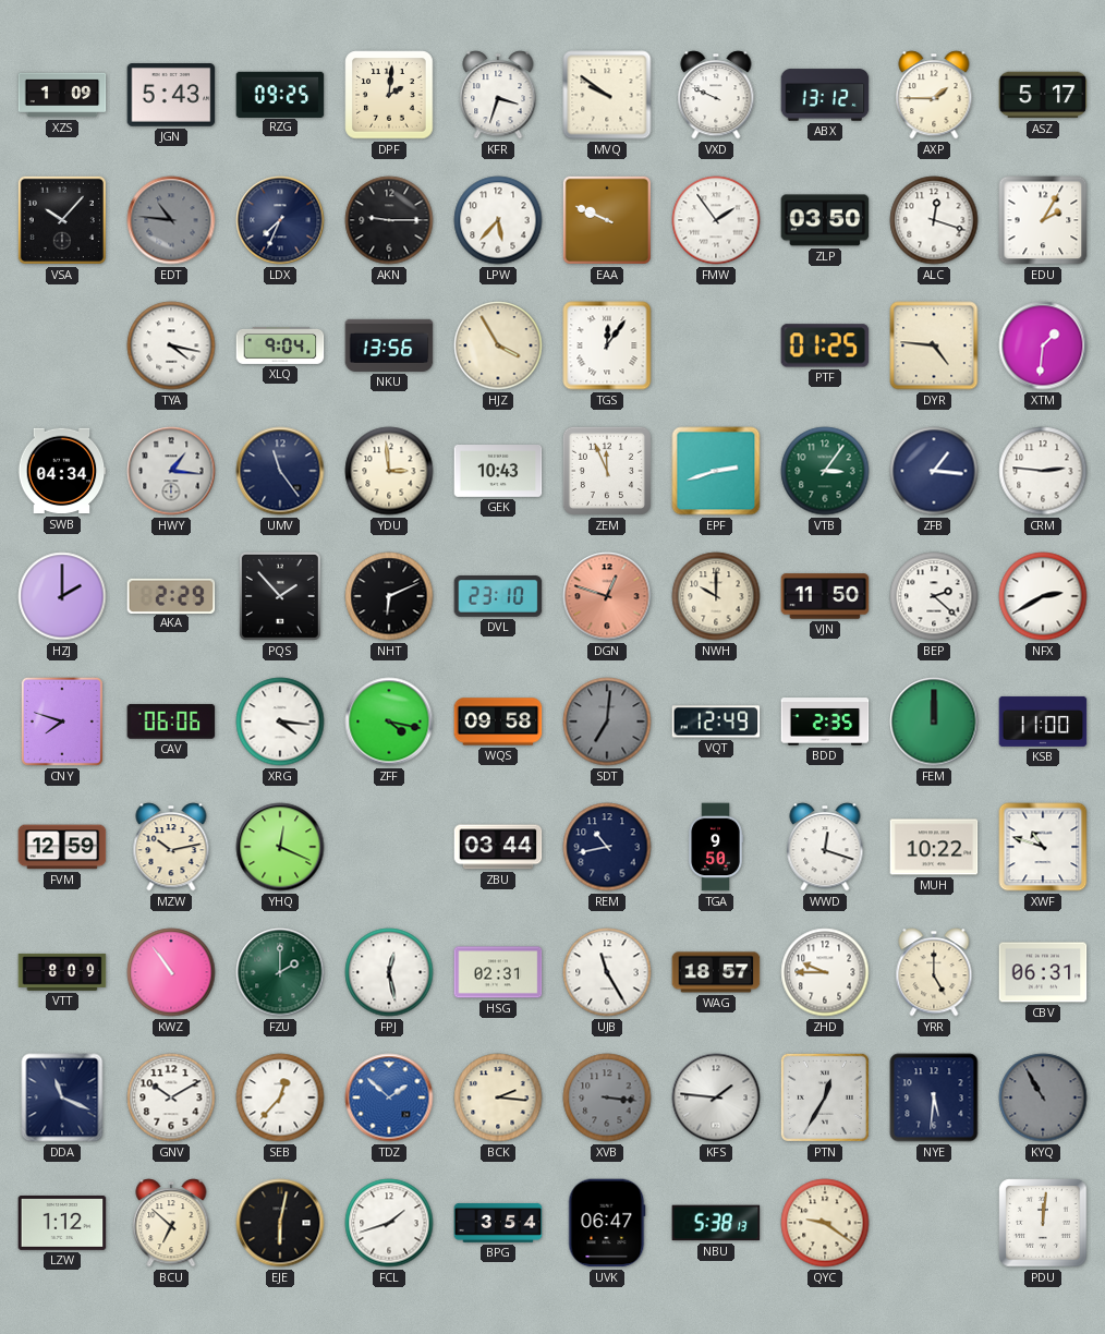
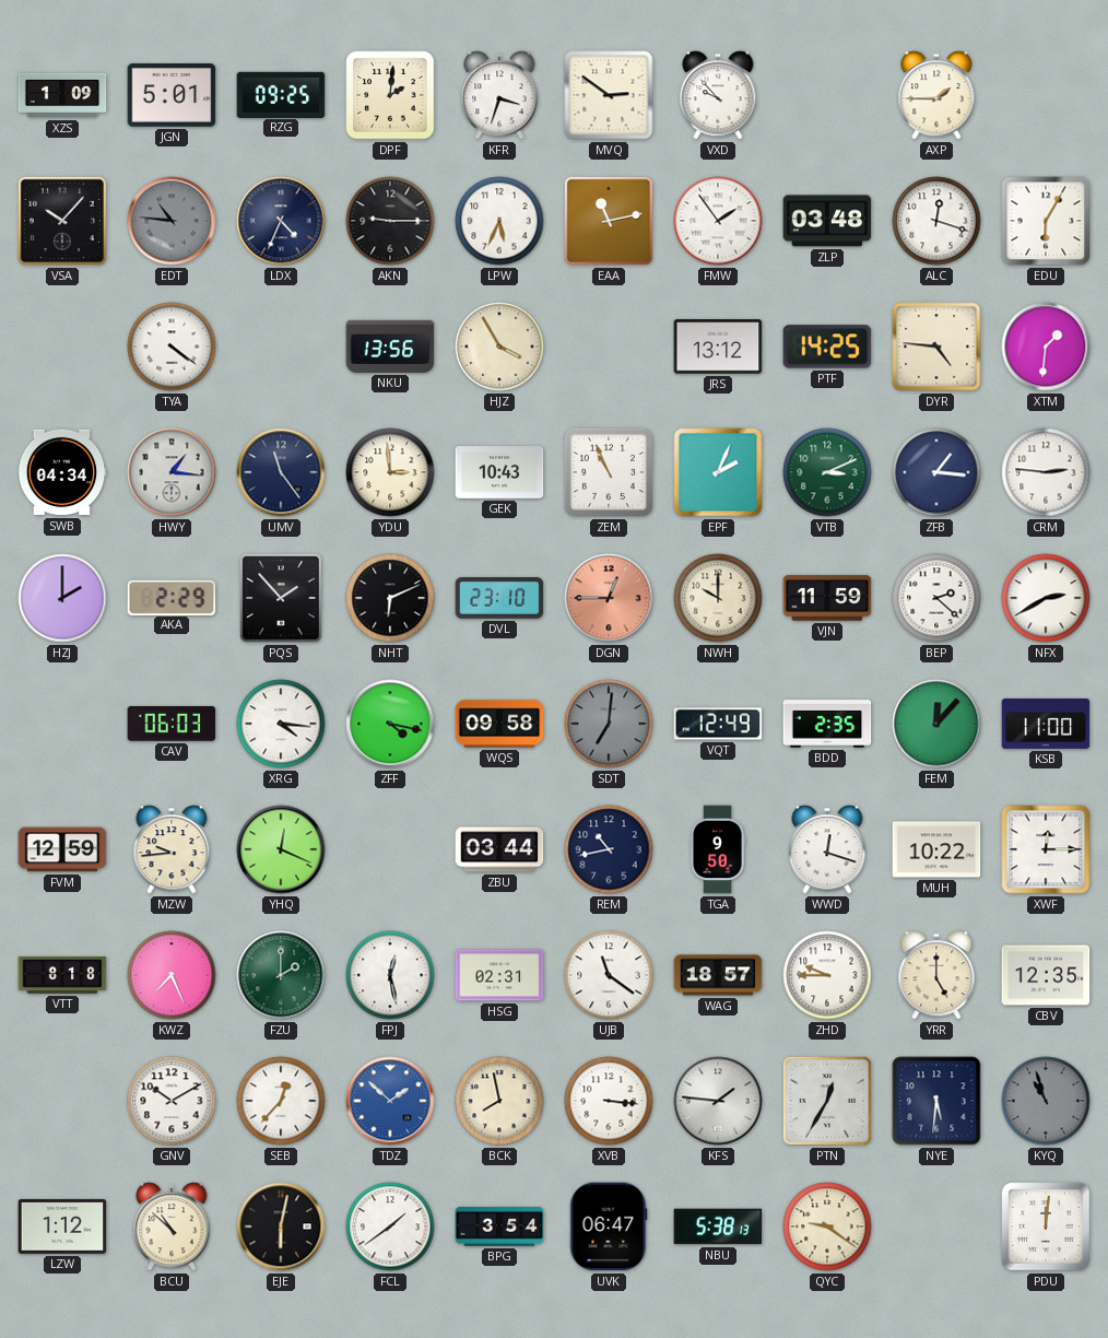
JGN: 5:43 -> 5:01 (172, 95)
MVQ: 9:51 -> 2:51 (609, 95)
VXD: 9:49 -> 9:53 (718, 95)
ABX: 13:12 -> none (825, 95)
ASZ: 5:17 -> none (1043, 95)
LDX: 7:34 -> 4:34 (281, 221)
LPW: 5:37 -> 5:34 (499, 221)
EAA: 9:49 -> 11:13 (609, 221)
ZLP: 03:50 -> 03:48 (827, 221)
EDU: 2:05 -> 6:05 (1046, 221)
TYA: 4:17 -> 4:21 (172, 347)
XLQ: 9:04 -> none (280, 345)
TGS: 12:06 -> none (607, 345)
JRS: none -> 13:12 (718, 347)
PTF: 01:25 -> 14:25 (827, 347)
ZEM: 11:56 -> 10:56 (609, 472)
EPF: 2:42 -> 2:04 (718, 472)
VTB: 3:06 -> 3:11 (827, 472)
DGN: 12:48 -> 12:45 (609, 598)
VJN: 11:50 -> 11:59 (827, 598)
CNY: 7:48 -> none (62, 721)
CAV: 06:06 -> 06:03 (172, 724)
FEM: 12:00 -> 12:07 (936, 724)
MZW: 10:13 -> 9:44 (172, 849)
XWF: 10:48 -> 12:15 (1046, 849)
VTT: 8:09 -> 8:18 (62, 975)
KWZ: 10:54 -> 7:26 (172, 975)
UJB: 11:25 -> 11:21 (609, 975)
CBV: 06:31 -> 12:35 (1046, 975)
DDA: 11:19 -> none (62, 1097)
BCK: 2:16 -> 7:58 (499, 1101)
XVB dial: grey -> white (609, 1101)
KYQ: 10:55 -> 10:57 (1046, 1101)
BCU: 6:52 -> 10:52 (172, 1226)
FCL: 1:42 -> 1:39 (390, 1226)
